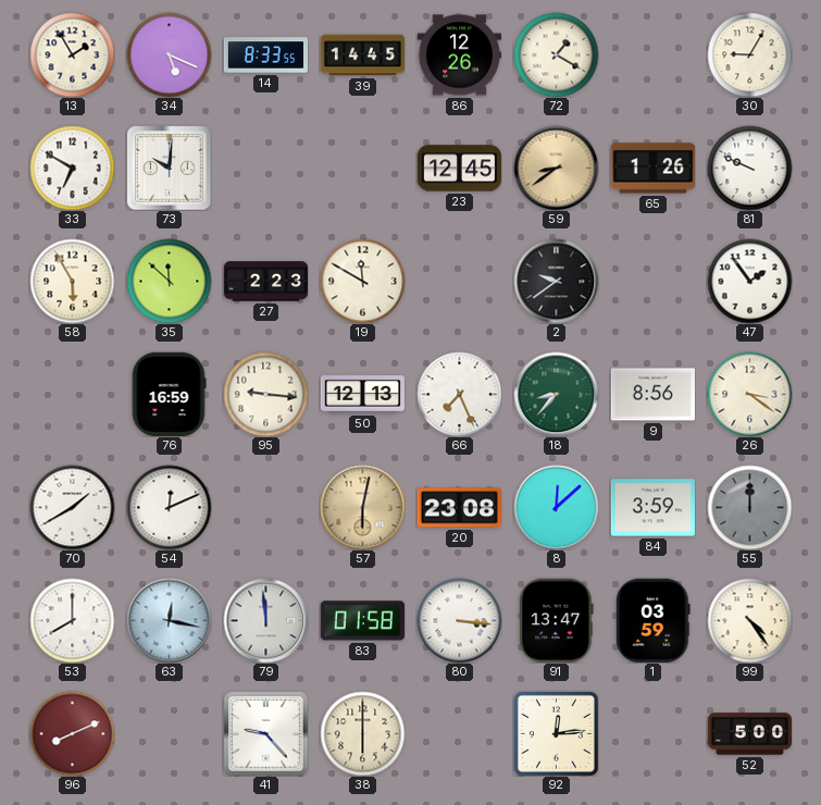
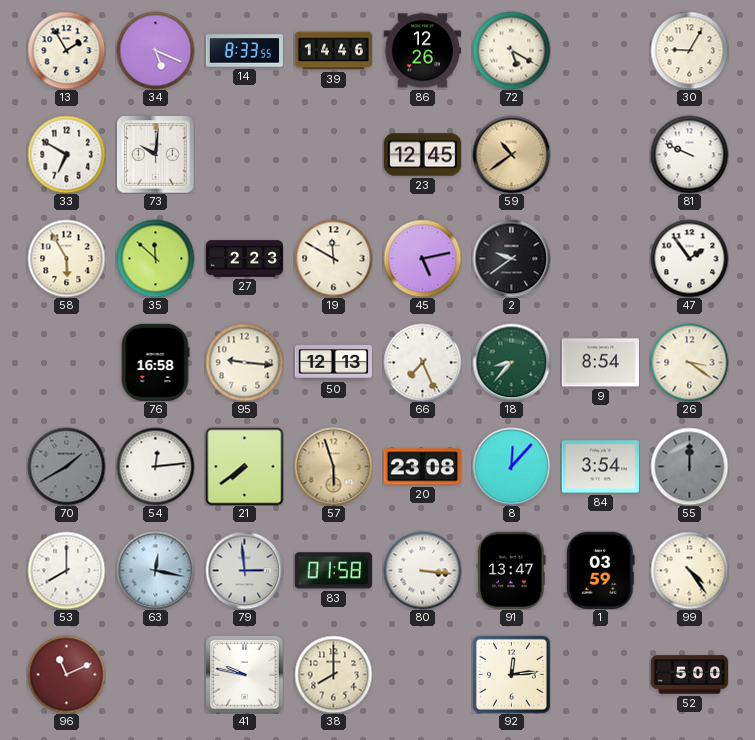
39: 14:45 -> 14:46 (333, 51)
72: 1:20 -> 5:20 (511, 50)
59: 8:39 -> 10:39 (511, 154)
65: 1:26 -> none (652, 169)
45: none -> 5:13 (422, 258)
76: 16:59 -> 16:58 (155, 362)
9: 8:56 -> 8:54 (600, 363)
70 dial: white -> grey (66, 466)
54: 12:11 -> 12:14 (155, 466)
21: none -> 7:39 (244, 466)
57: 6:02 -> 5:57 (333, 466)
8: 12:08 -> 12:07 (511, 466)
84: 3:59 -> 3:54 (600, 467)
79: 11:59 -> 2:59 (244, 570)
96: 8:11 -> 11:11 (66, 674)
41: 9:23 -> 9:47 (244, 674)
38: 6:00 -> 8:00 (333, 674)
